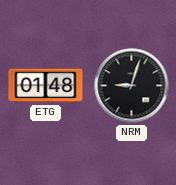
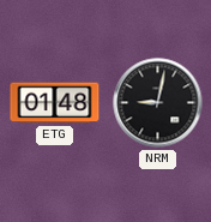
NRM: 9:03 -> 9:02 (158, 103)
